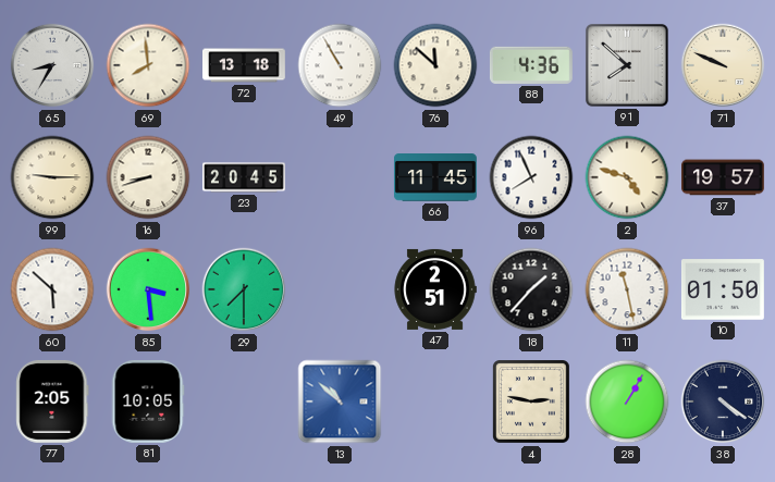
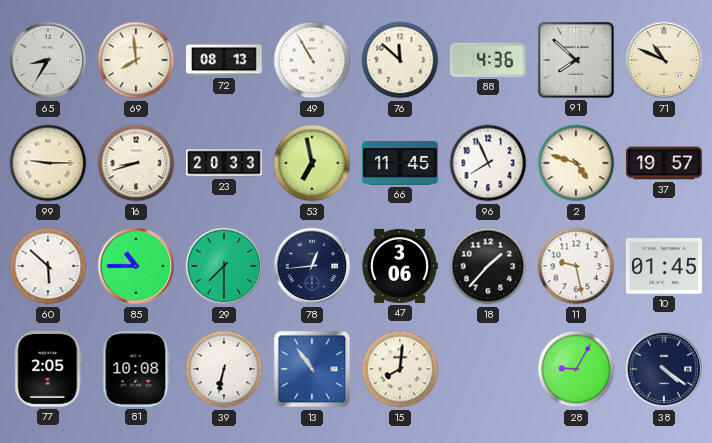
72: 13:18 -> 08:13 (225, 60)
71: 9:49 -> 10:49 (664, 60)
23: 20:45 -> 20:33 (225, 163)
53: none -> 6:58 (312, 163)
85: 3:29 -> 10:45 (136, 266)
78: none -> 12:44 (312, 266)
47: 2:51 -> 3:06 (400, 266)
11: 11:28 -> 9:28 (576, 266)
10: 01:50 -> 01:45 (664, 266)
81: 10:05 -> 10:08 (136, 369)
39: none -> 6:32 (224, 369)
13: 10:52 -> 10:54 (312, 369)
15: none -> 8:01 (400, 369)
4: 2:47 -> none (531, 403)
28: 1:05 -> 9:05 (576, 369)
